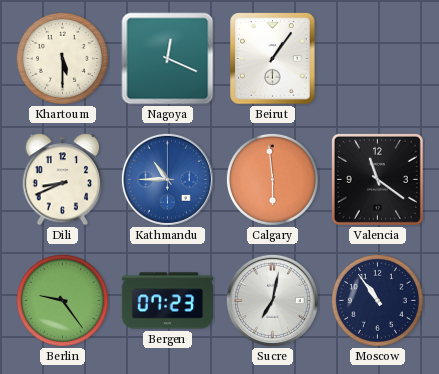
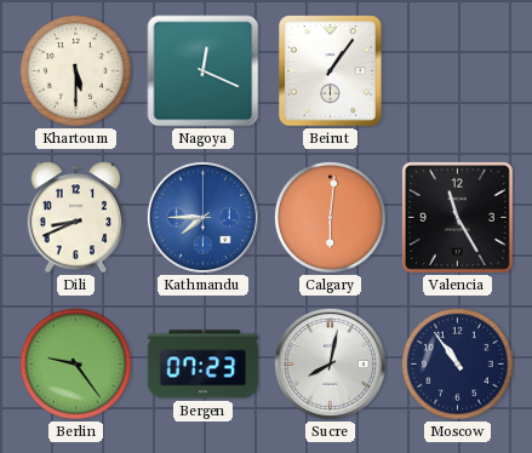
Kathmandu: 10:45 -> 7:45 (202, 217)
Calgary: 5:59 -> 6:01 (330, 217)
Valencia: 11:21 -> 11:25 (457, 217)
Sucre: 7:02 -> 8:02 (330, 363)
